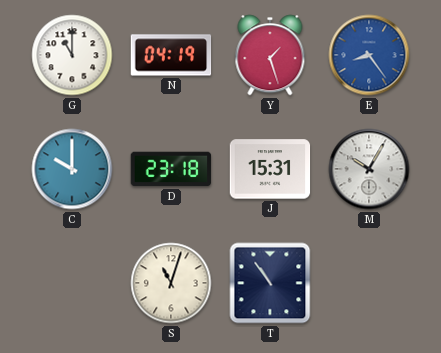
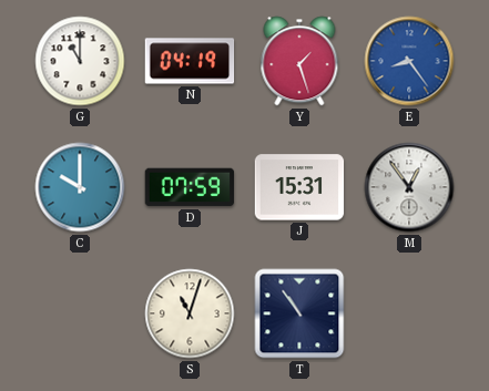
D: 23:18 -> 07:59 (190, 187)
M: 10:05 -> 12:54 (409, 187)
